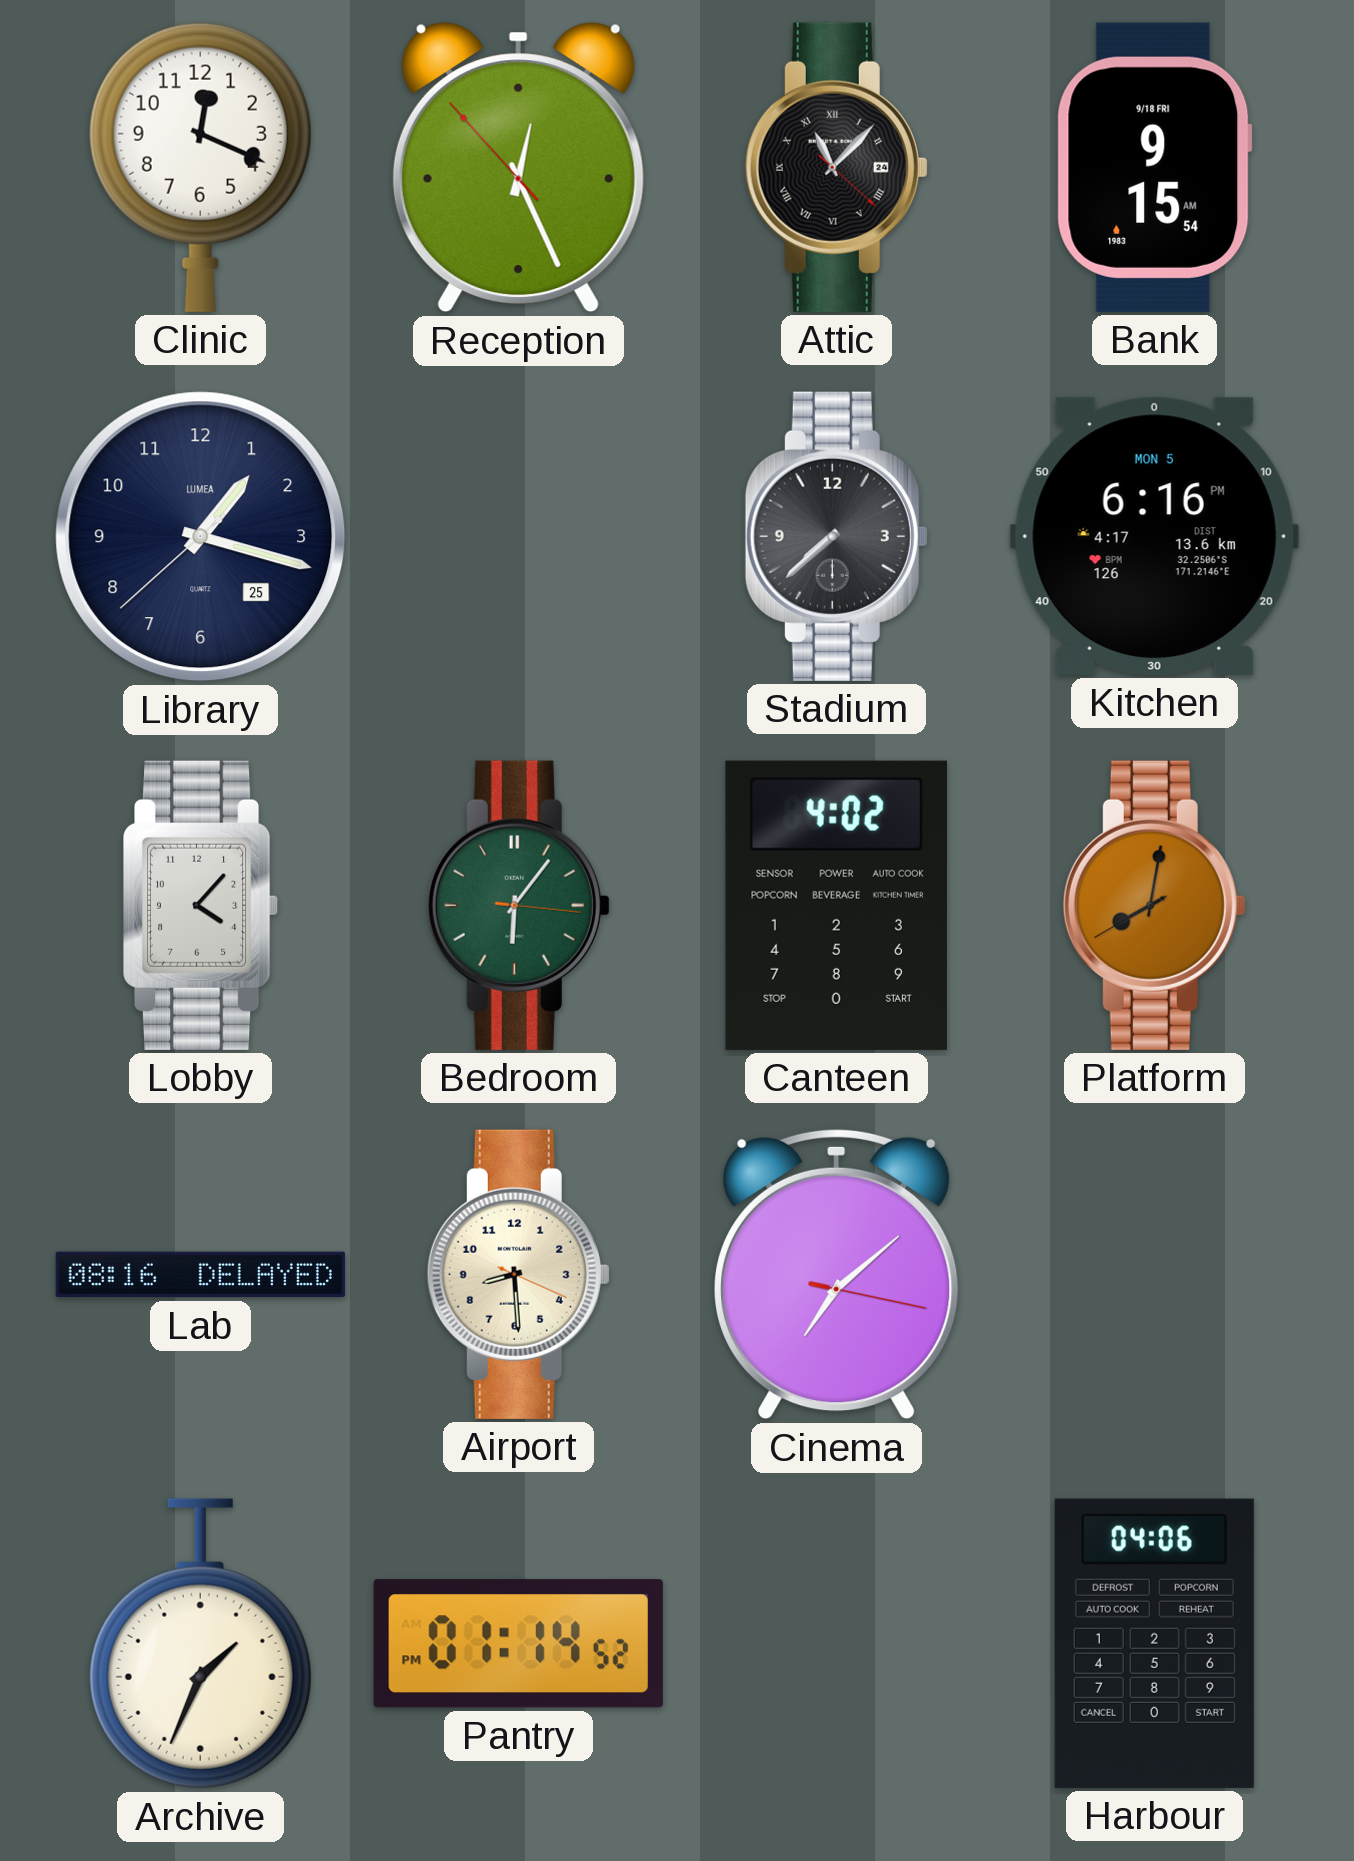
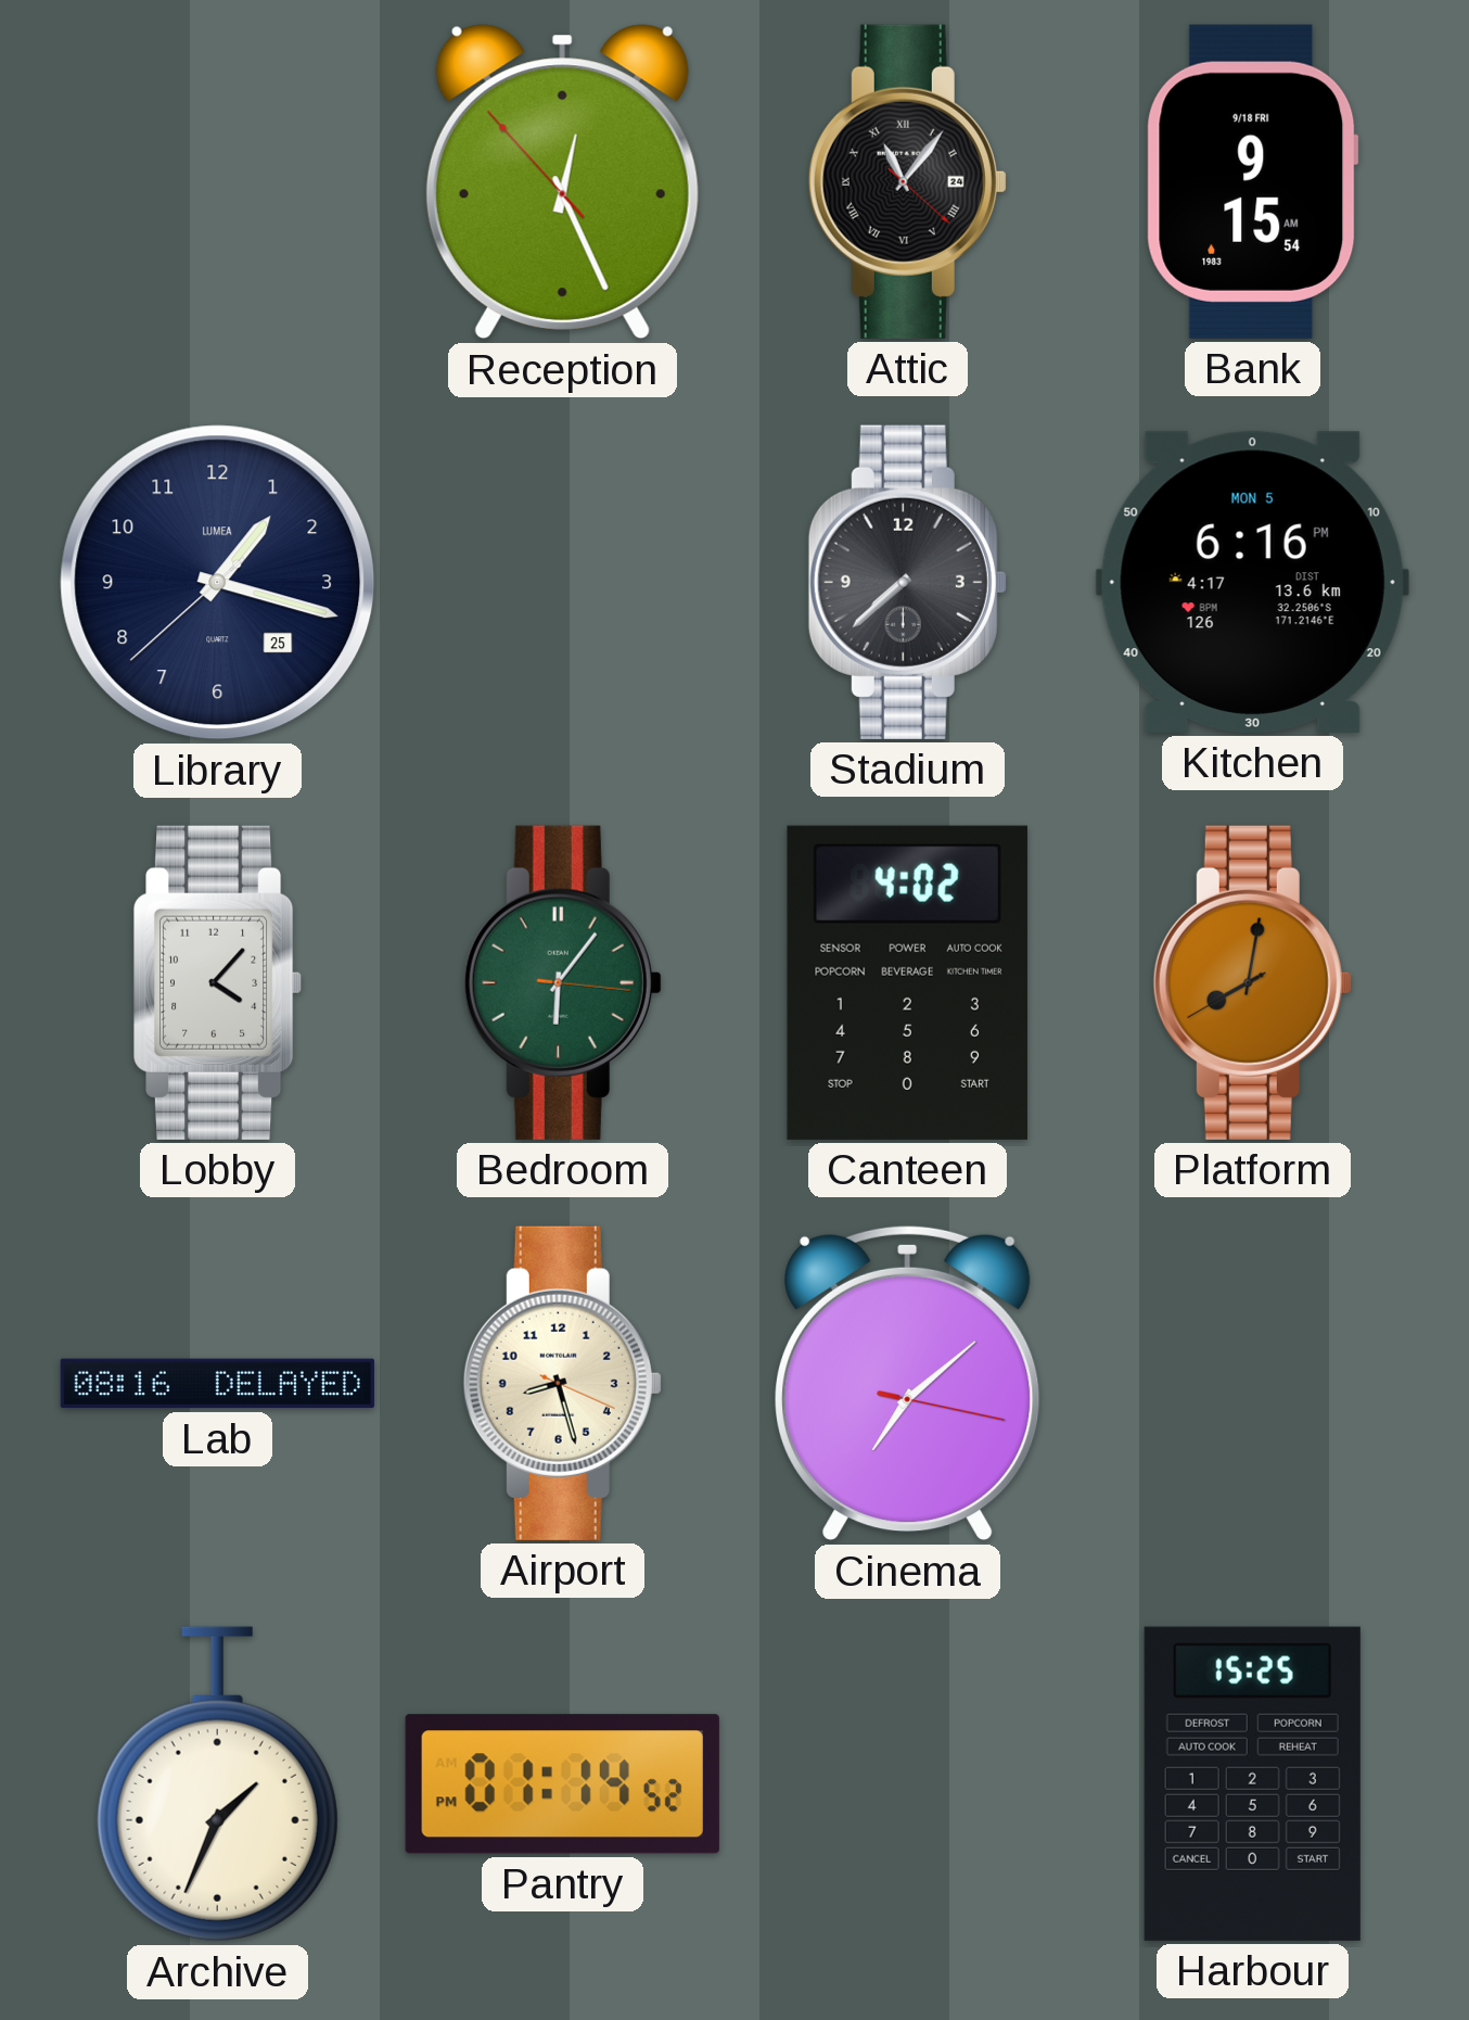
Clinic: 12:19 -> none (200, 167)
Attic: 11:07 -> 11:06 (907, 181)
Airport: 8:29 -> 8:27 (562, 1383)
Harbour: 04:06 -> 15:25 (1252, 1783)
